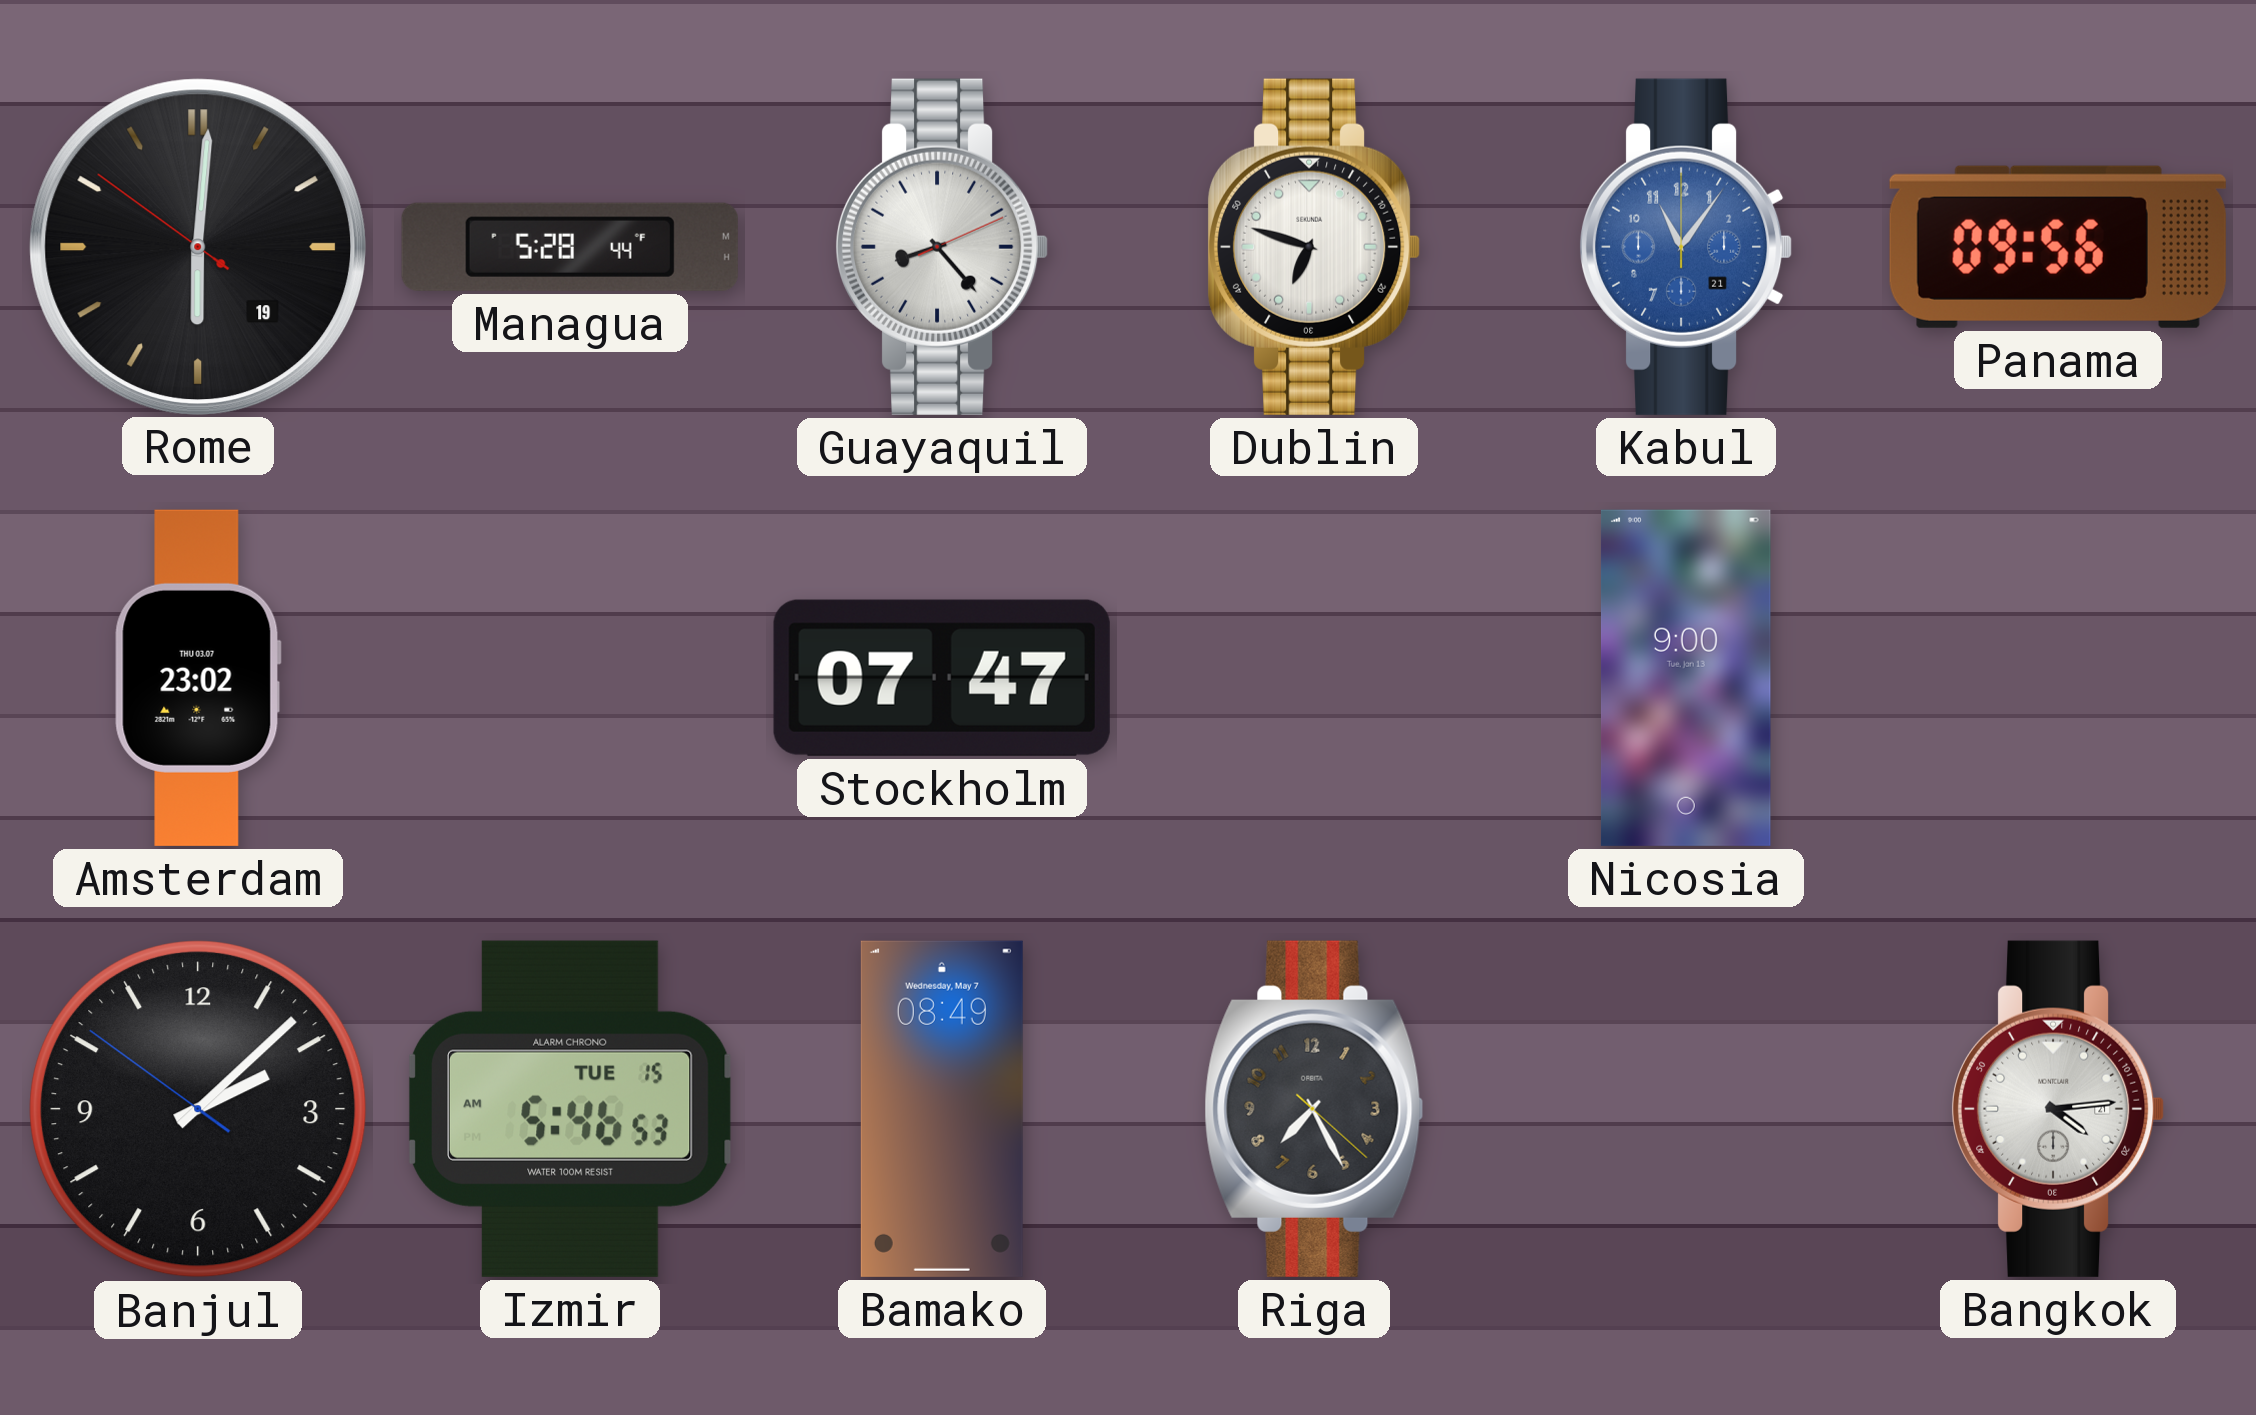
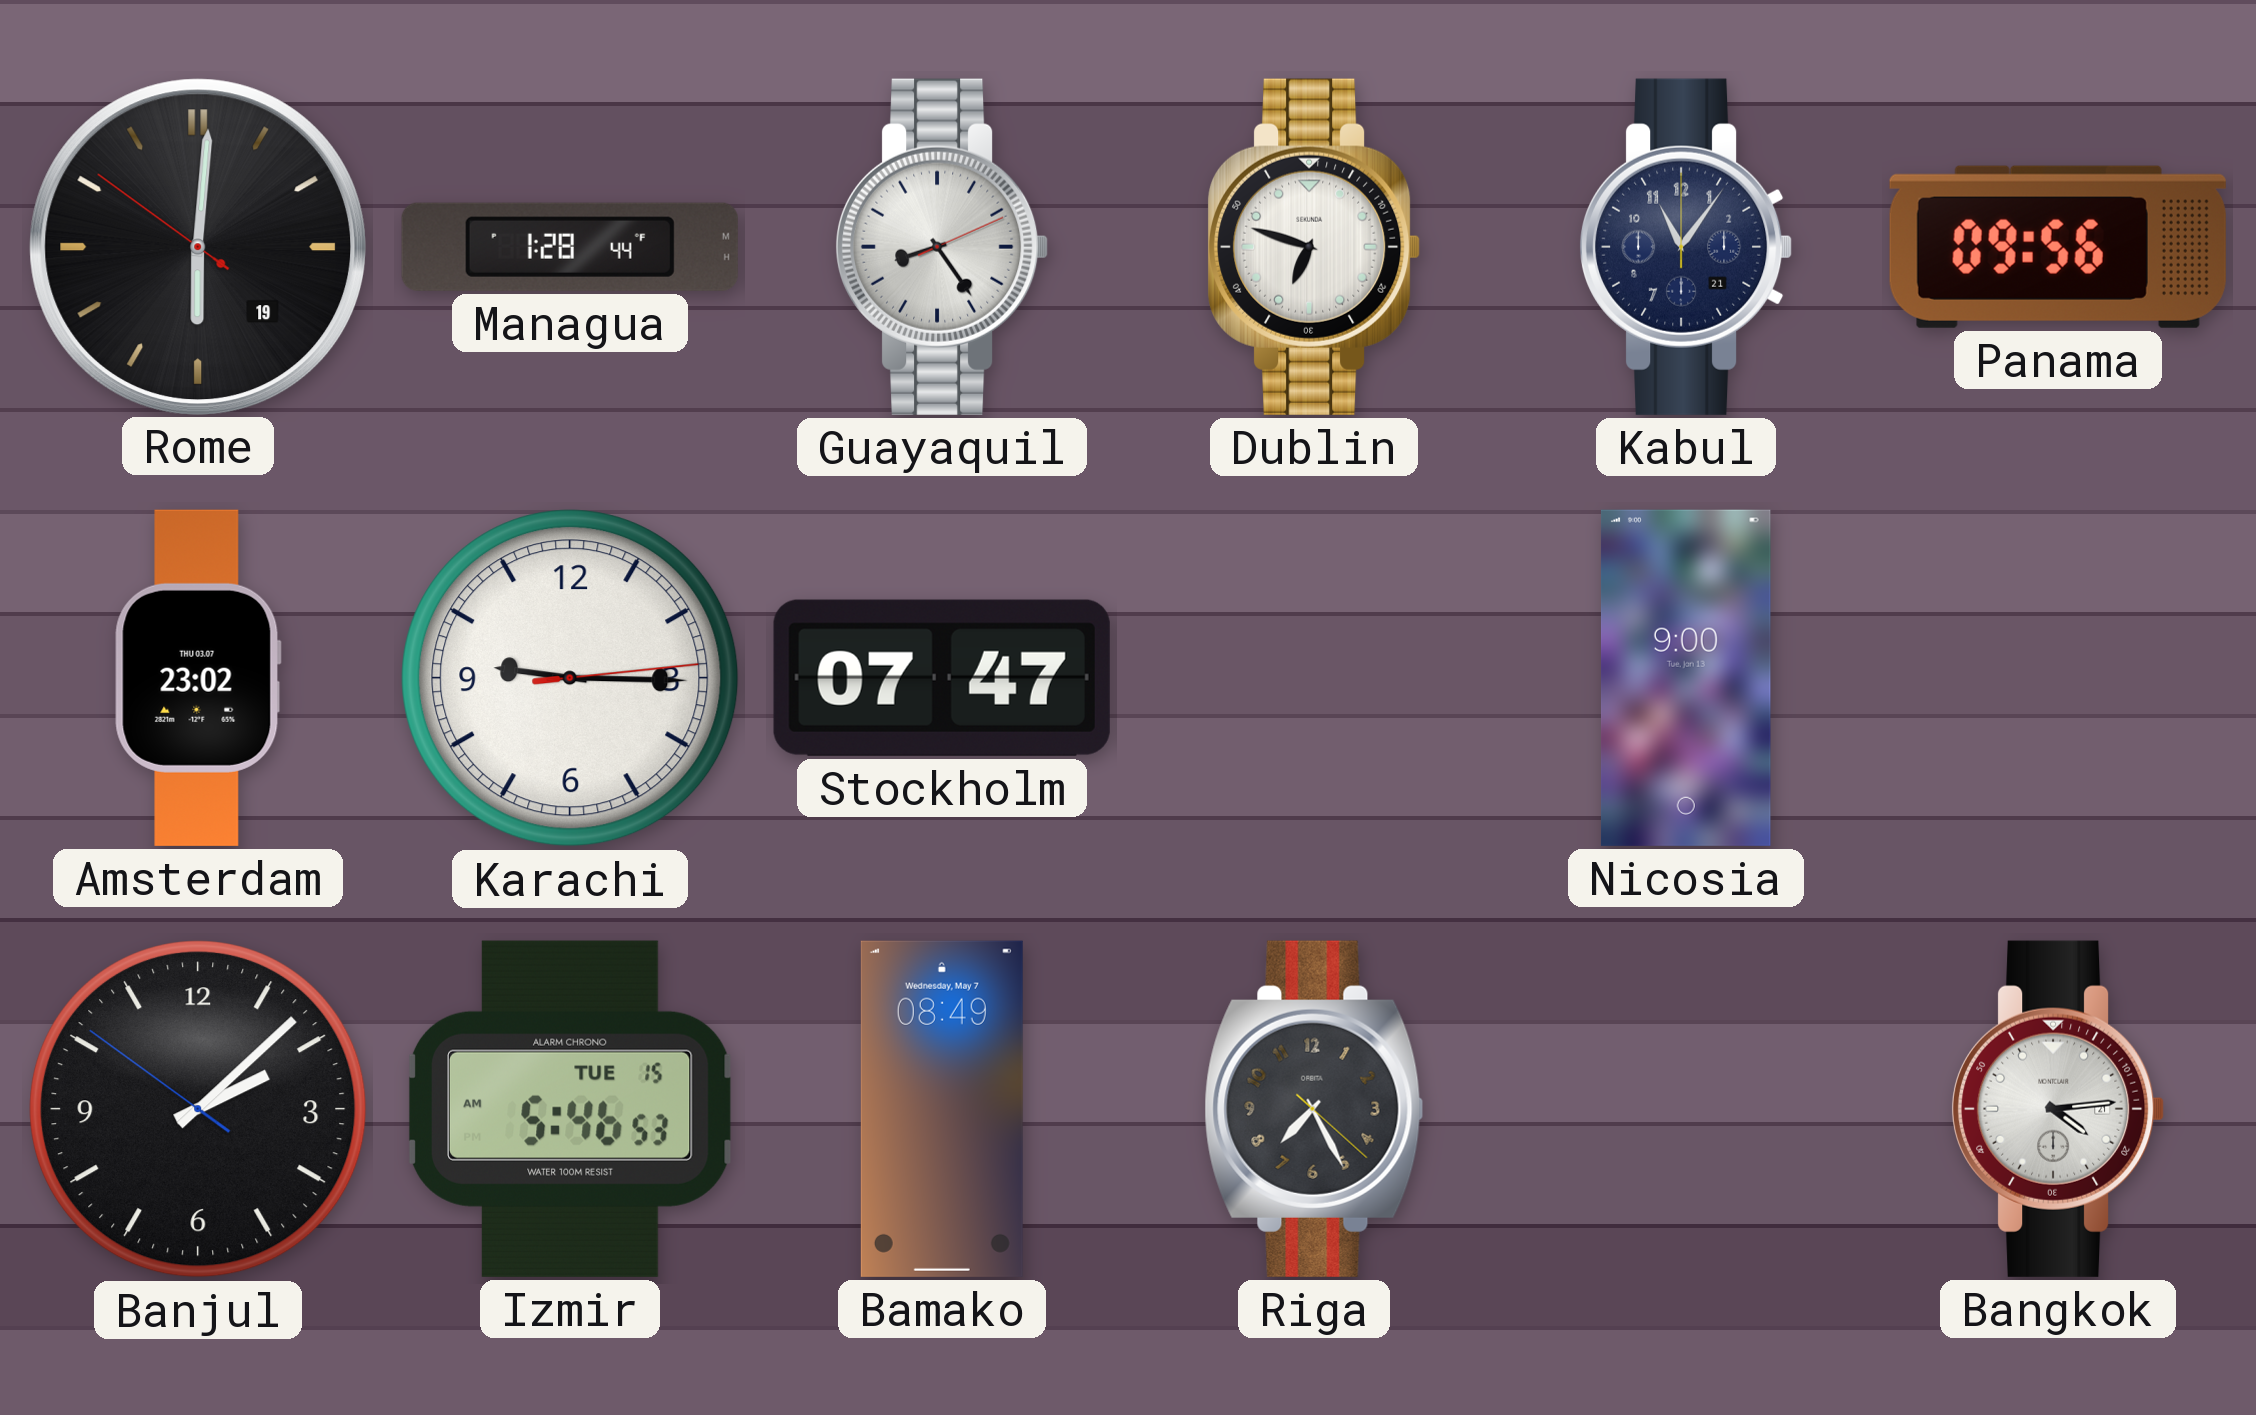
Managua: 5:28 -> 1:28 (570, 247)
Guayaquil: 8:23 -> 8:24 (943, 247)
Kabul dial: blue -> navy (1687, 247)
Karachi: none -> 9:15 (570, 678)
